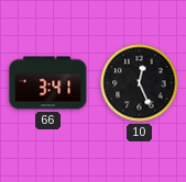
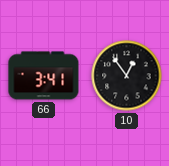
10: 12:26 -> 12:54 (127, 76)
